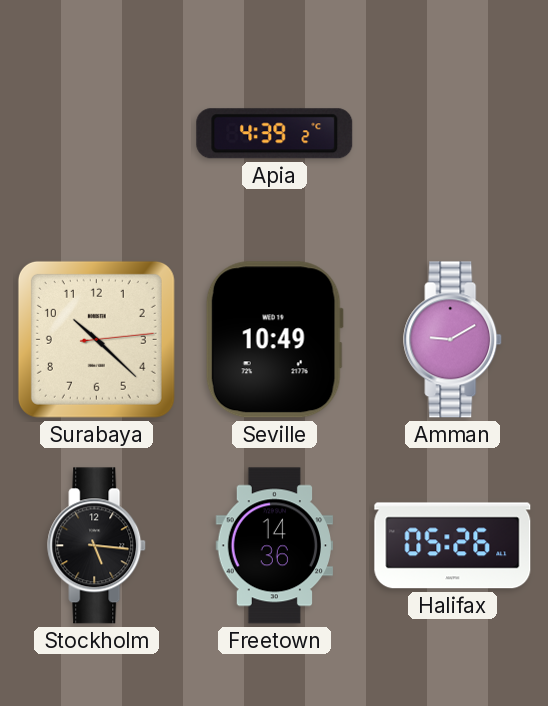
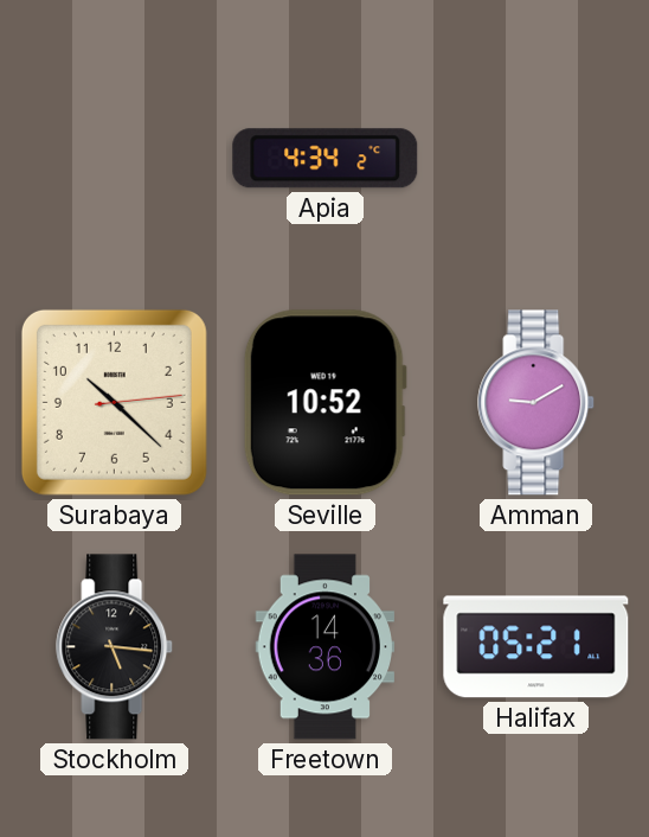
Apia: 4:39 -> 4:34 (326, 159)
Seville: 10:49 -> 10:52 (324, 403)
Halifax: 05:26 -> 05:21 (536, 647)
